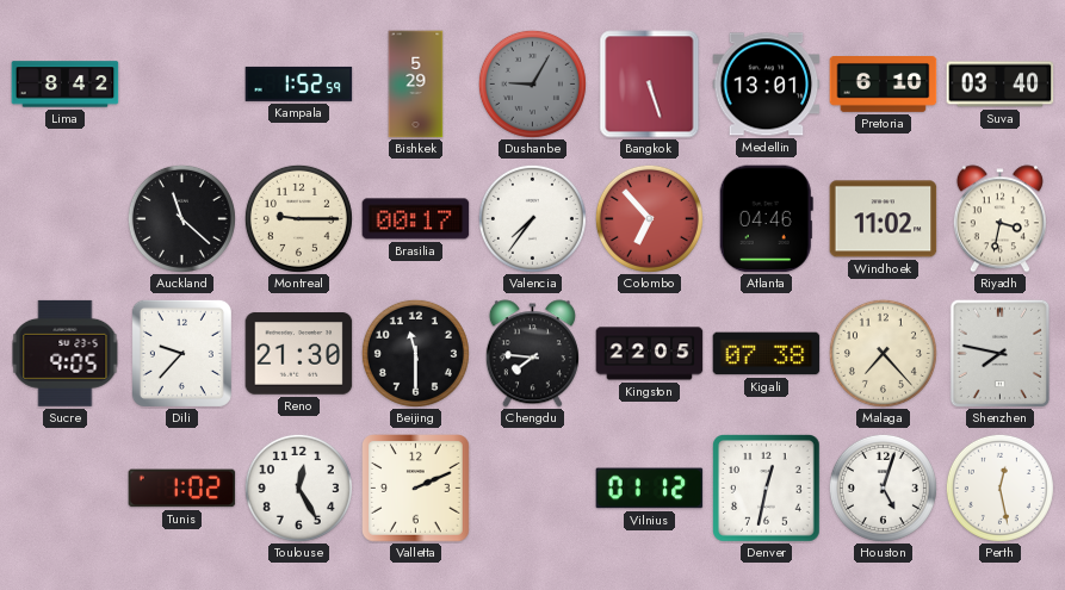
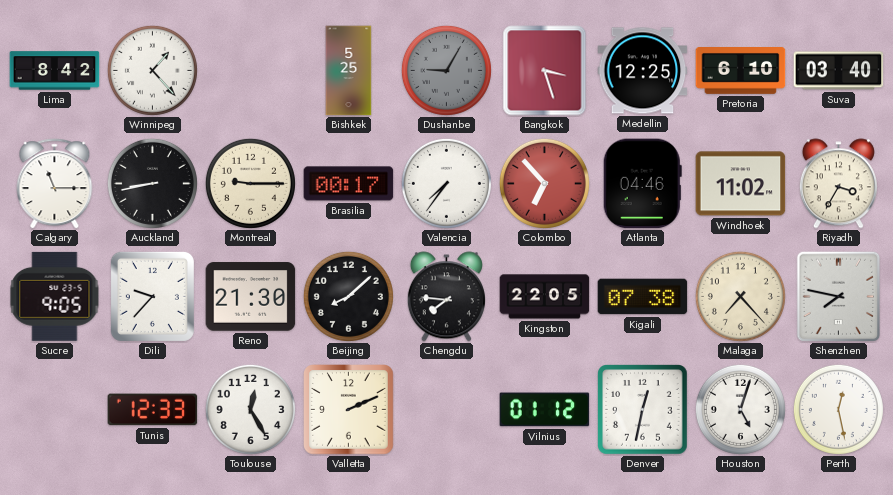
Winnipeg: none -> 1:23 (152, 70)
Kampala: 1:52 -> none (299, 83)
Bishkek: 5:29 -> 5:25 (349, 71)
Bangkok: 5:27 -> 3:27 (545, 71)
Medellin: 13:01 -> 12:25 (643, 71)
Calgary: none -> 11:15 (55, 184)
Auckland: 11:22 -> 8:43 (152, 183)
Riyadh: 3:32 -> 3:35 (838, 184)
Beijing: 11:30 -> 8:08 (348, 296)
Tunis: 1:02 -> 12:33 (153, 410)
